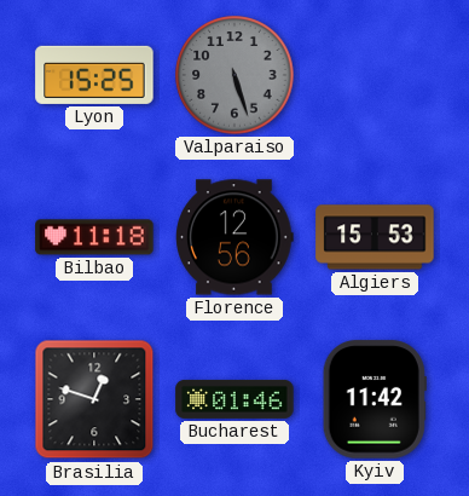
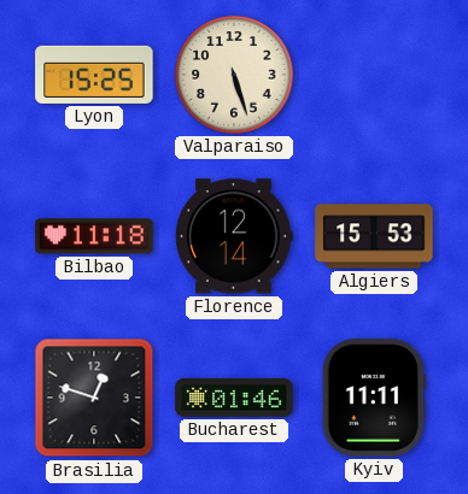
Valparaiso dial: grey -> cream (234, 75)
Florence: 12:56 -> 12:14 (234, 236)
Kyiv: 11:42 -> 11:11 (374, 398)
